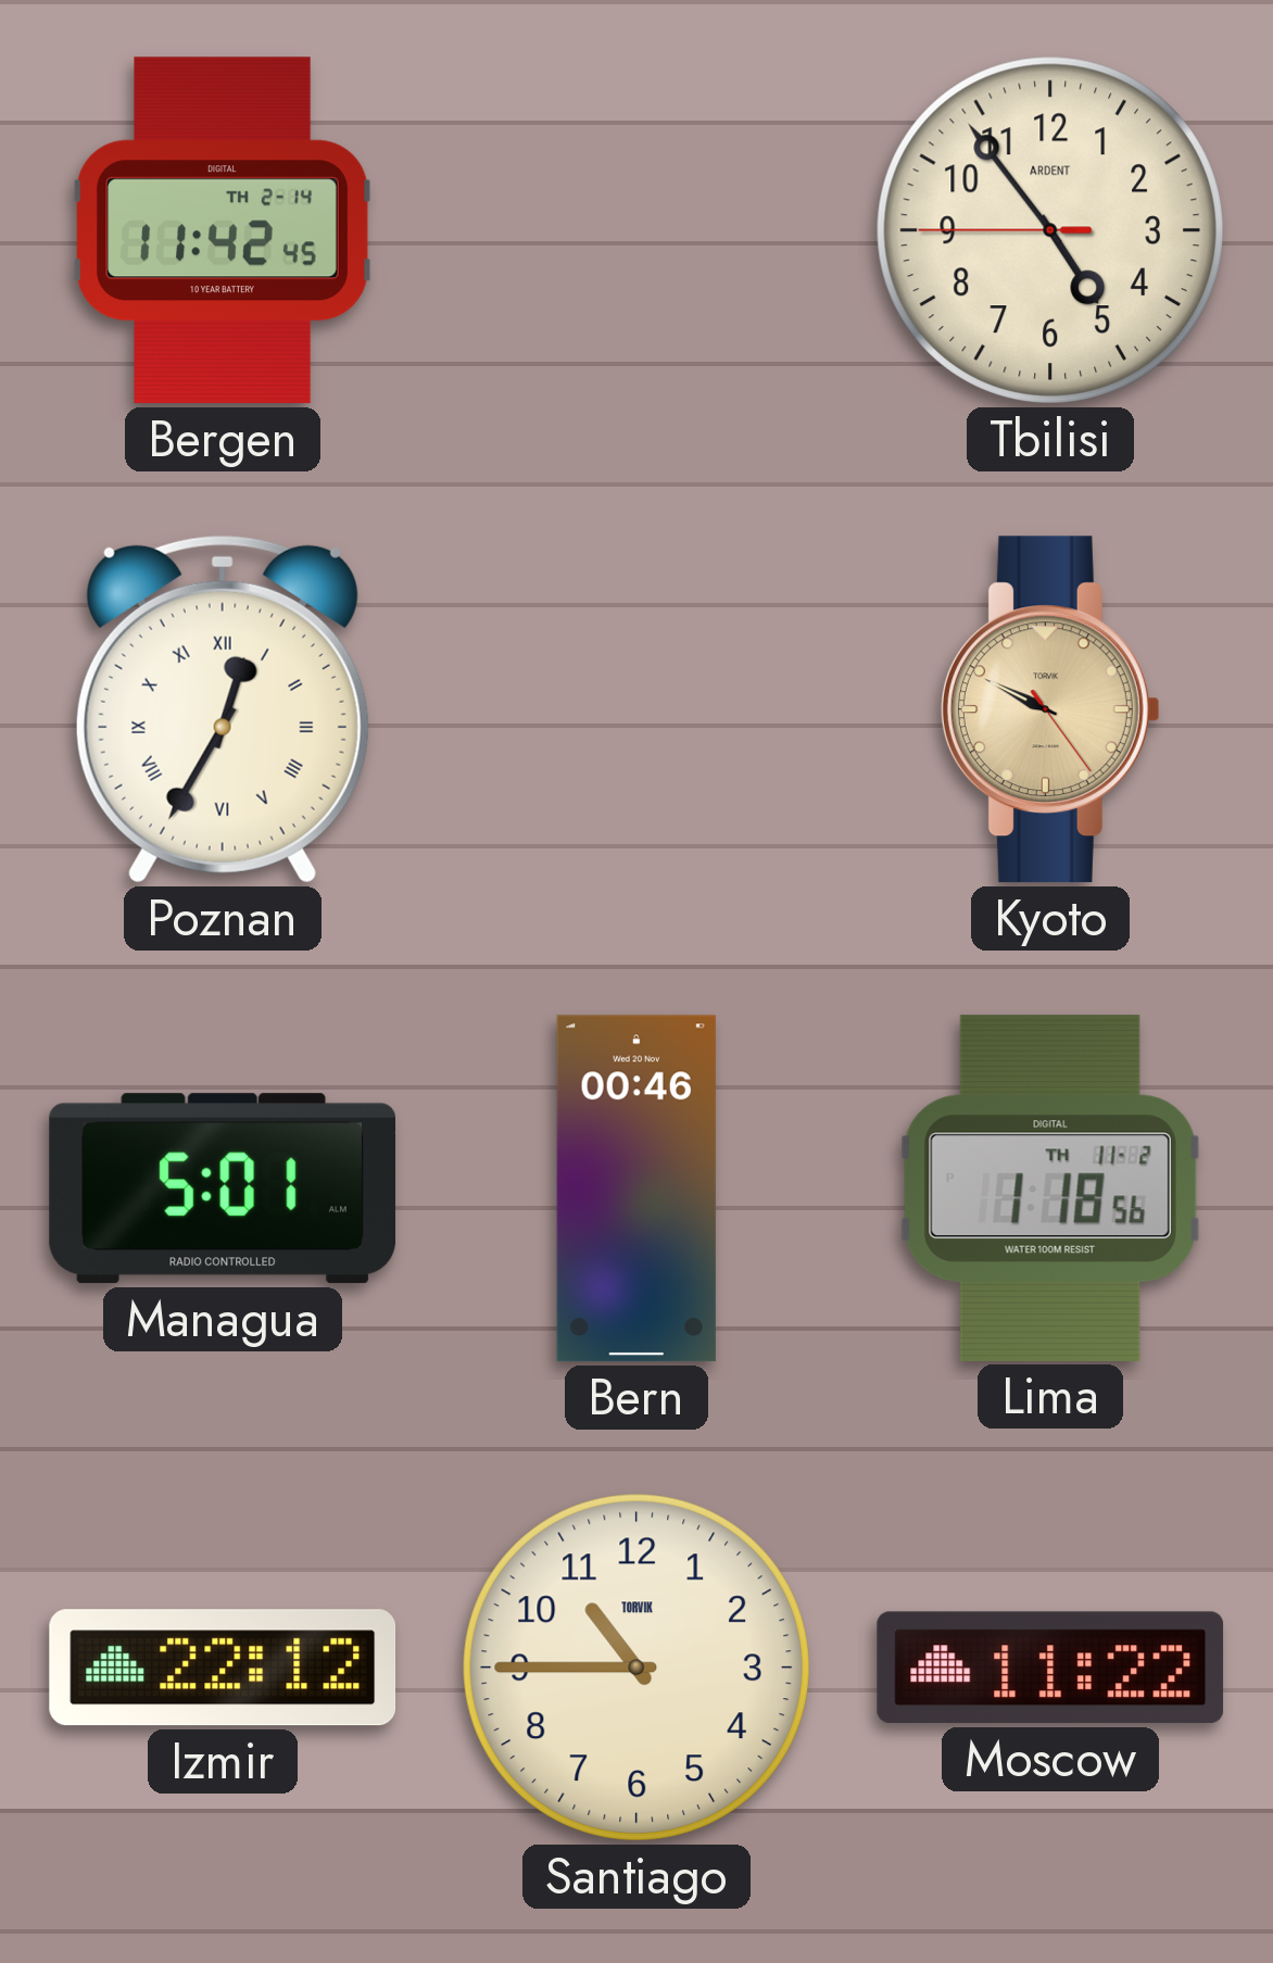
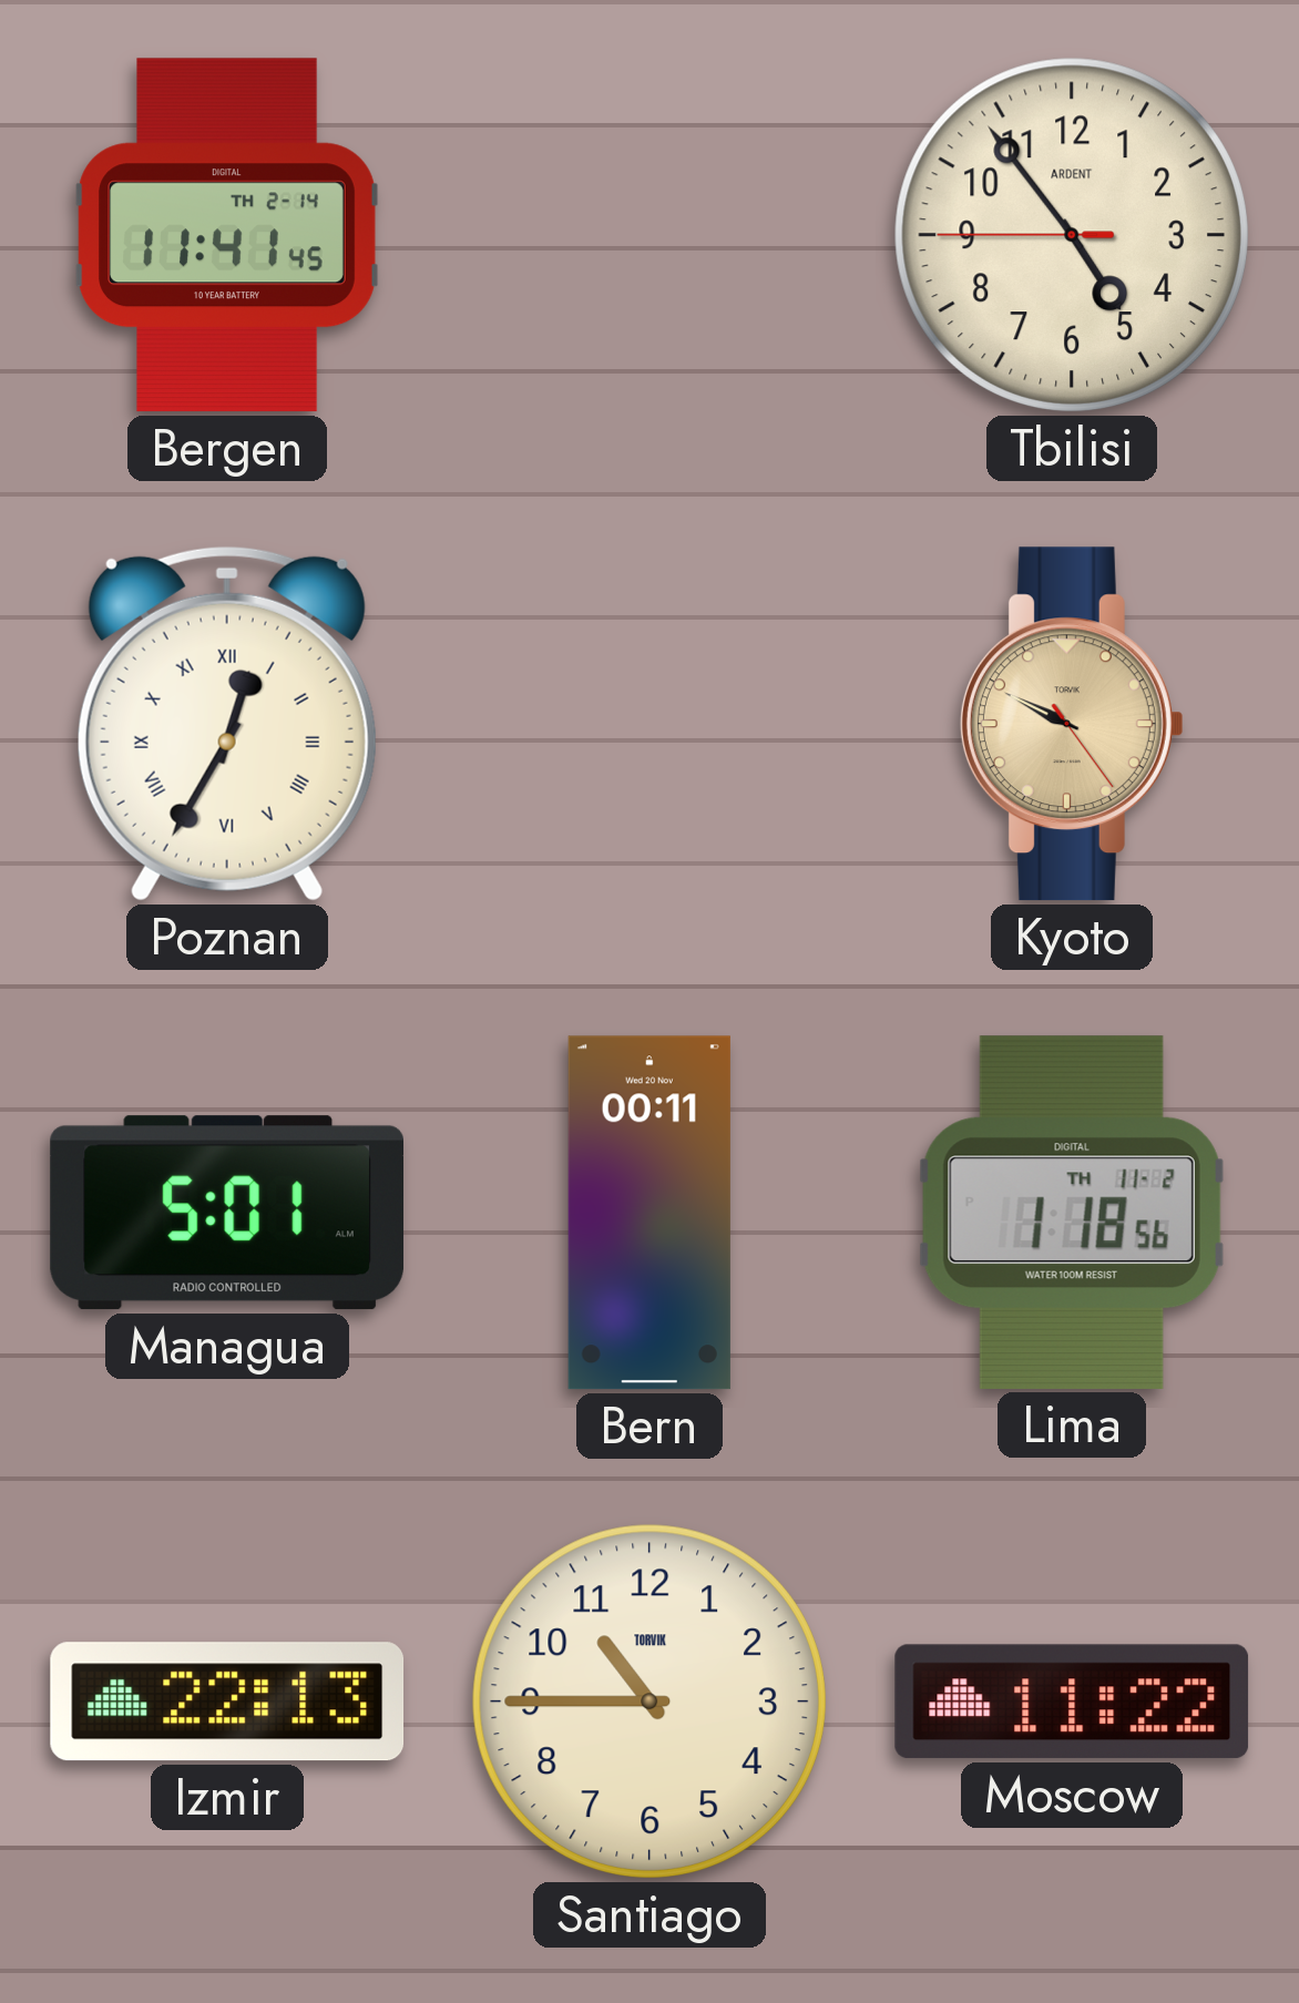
Bergen: 11:42 -> 11:41 (227, 235)
Bern: 00:46 -> 00:11 (649, 1213)
Izmir: 22:12 -> 22:13 (227, 1701)
